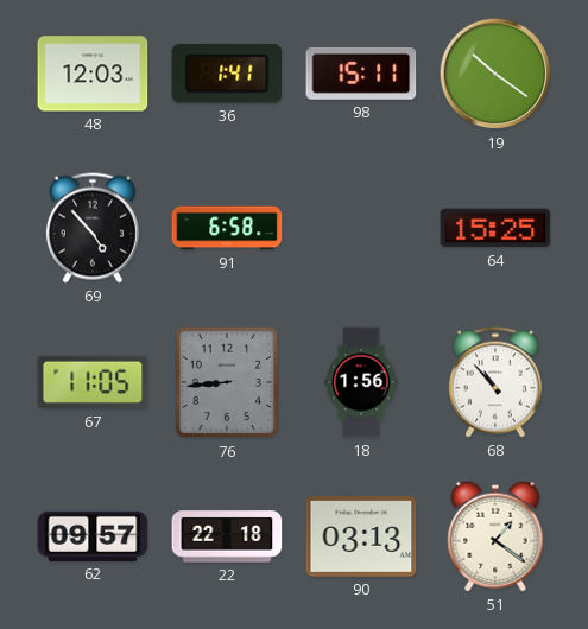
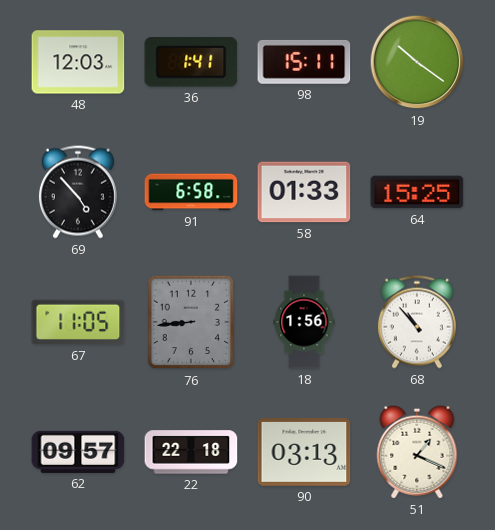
58: none -> 01:33 (304, 192)
51: 1:21 -> 1:19 (417, 452)
